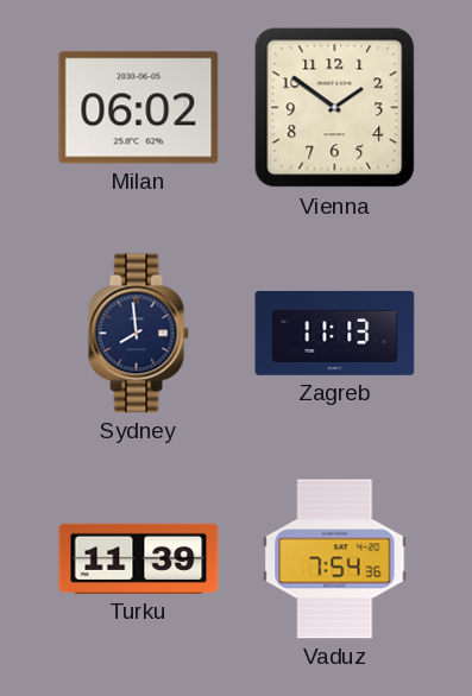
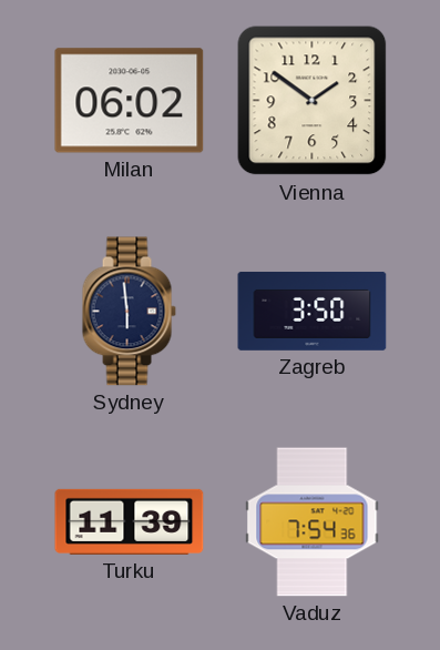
Sydney: 7:59 -> 5:59 (129, 312)
Zagreb: 11:13 -> 3:50 (313, 312)
